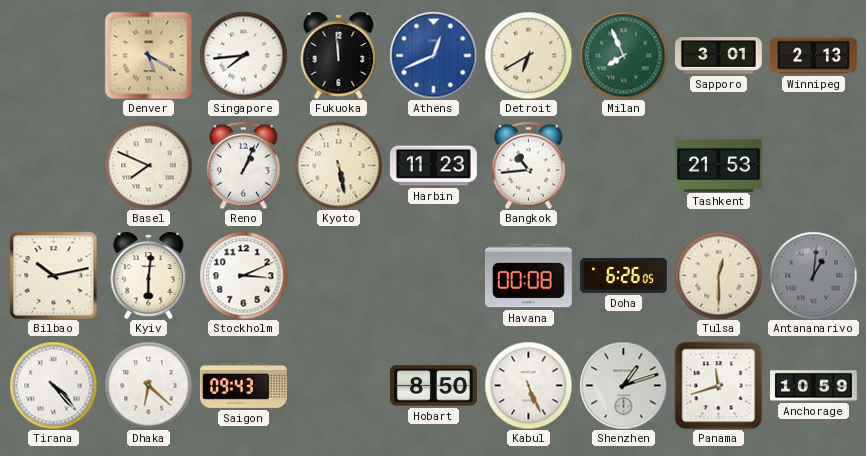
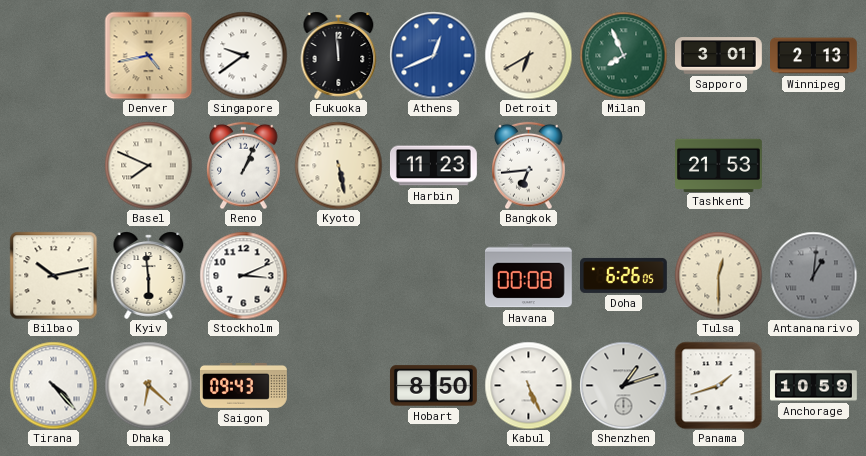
Denver: 5:20 -> 4:43 (148, 55)
Singapore: 7:44 -> 9:39 (243, 55)
Bangkok: 10:44 -> 6:44 (529, 165)
Kyiv: 6:01 -> 5:59 (149, 275)
Panama: 11:42 -> 1:42 (718, 385)
